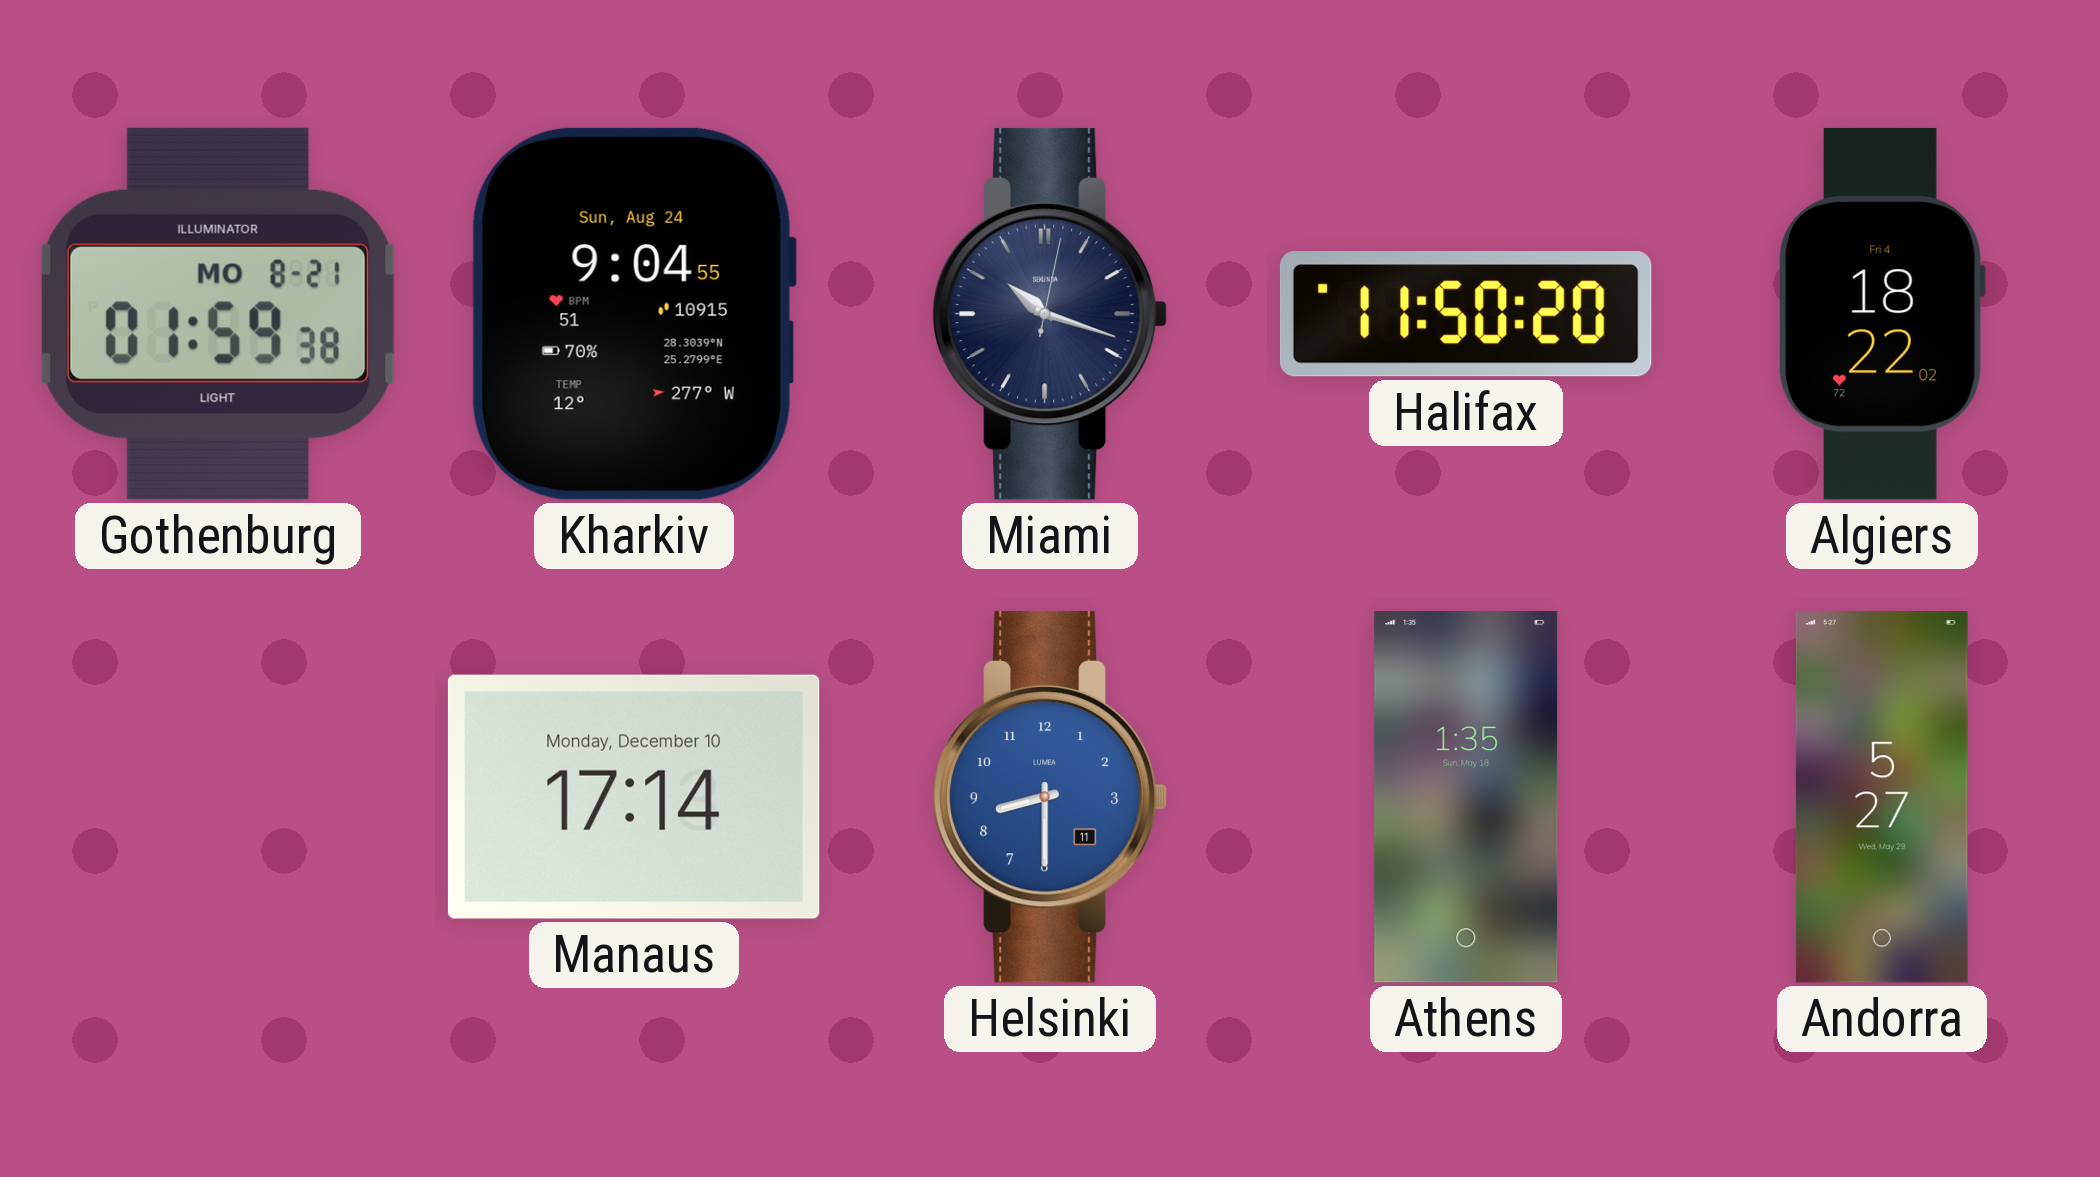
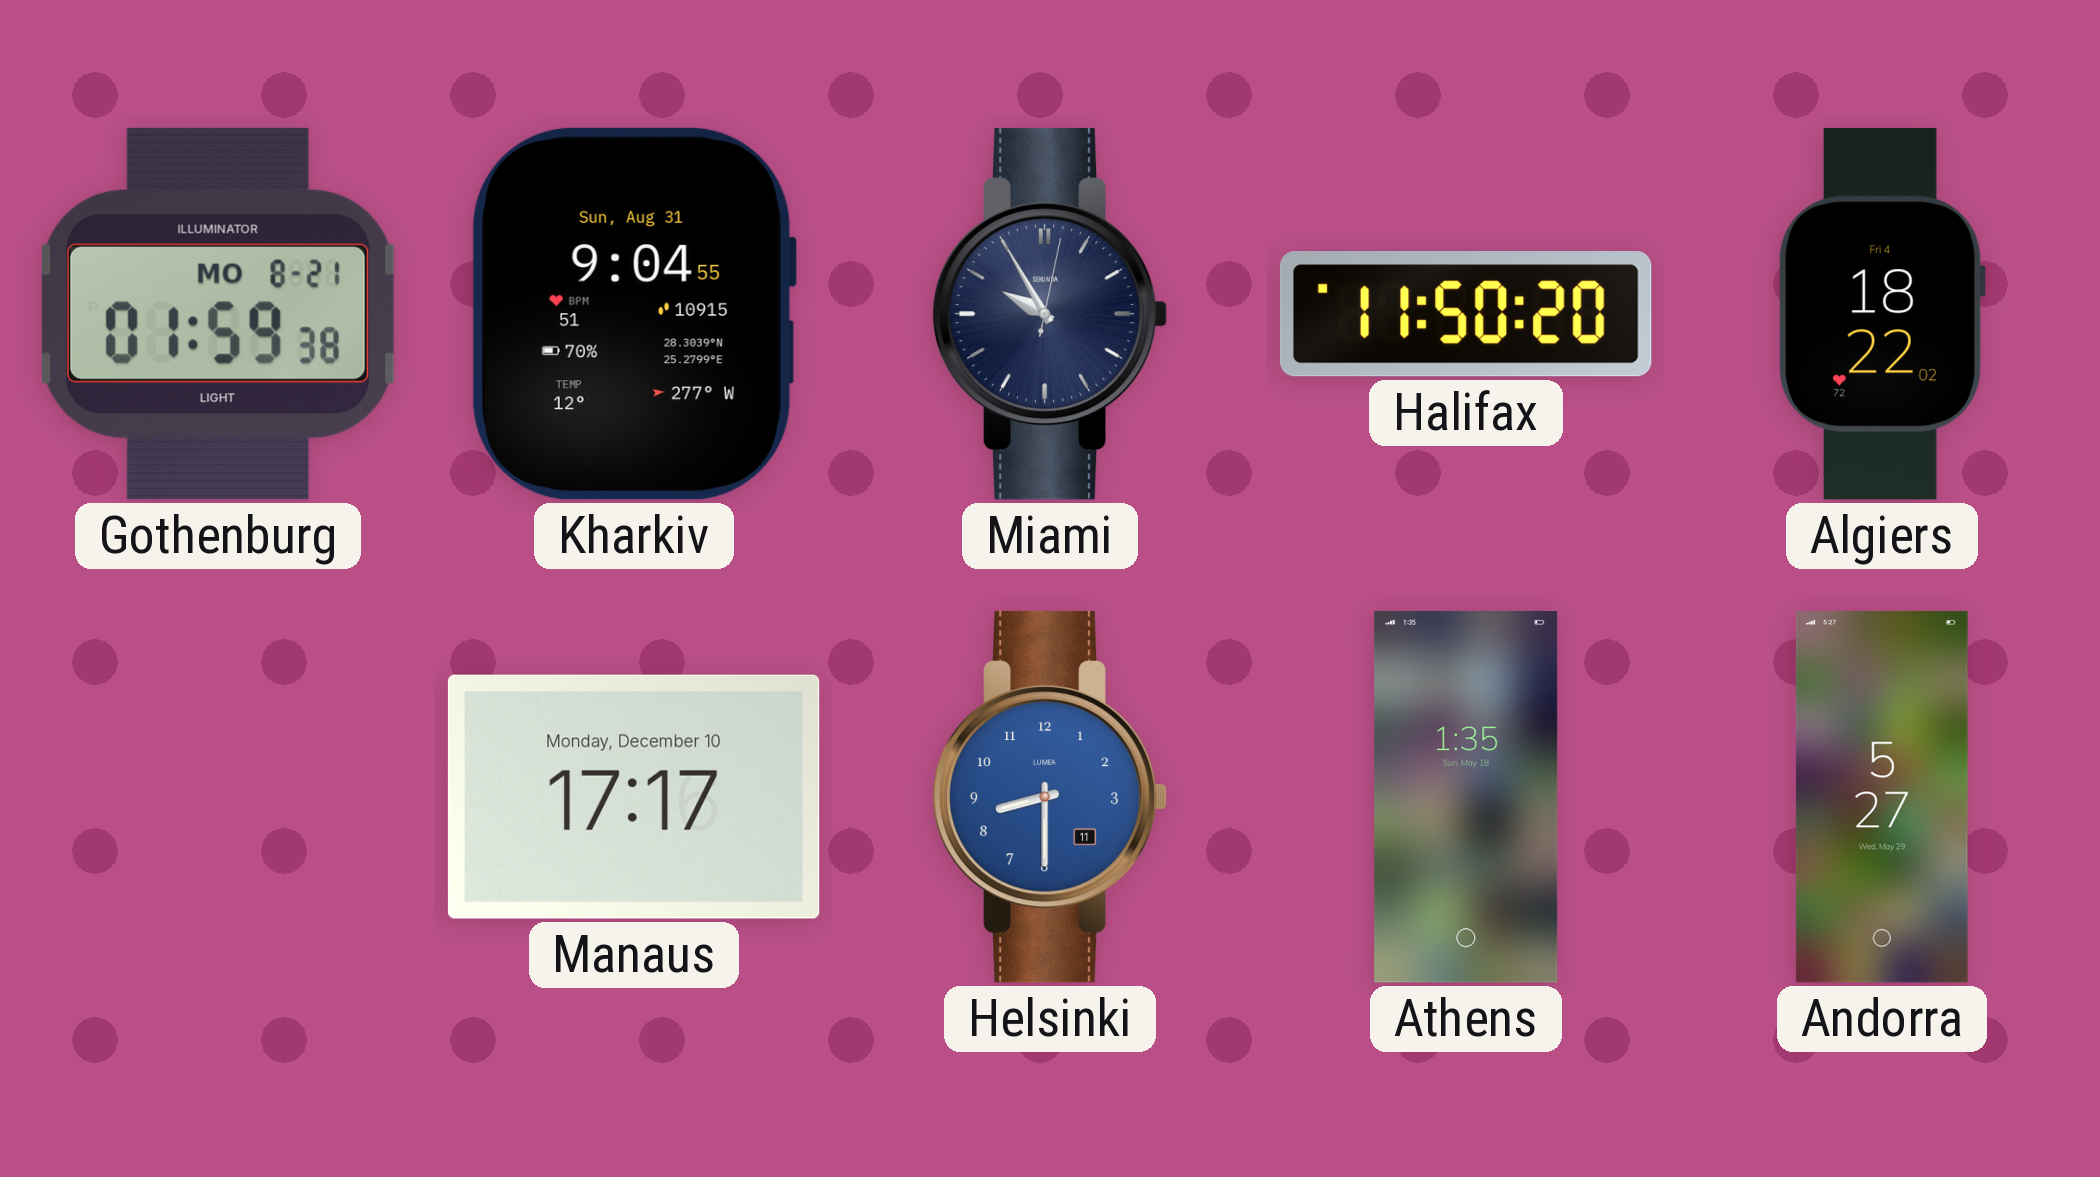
Kharkiv date: Sun, Aug 24 -> Sun, Aug 31 (633, 314)
Miami: 10:18 -> 9:55 (1050, 314)
Manaus: 17:14 -> 17:17 (634, 797)
